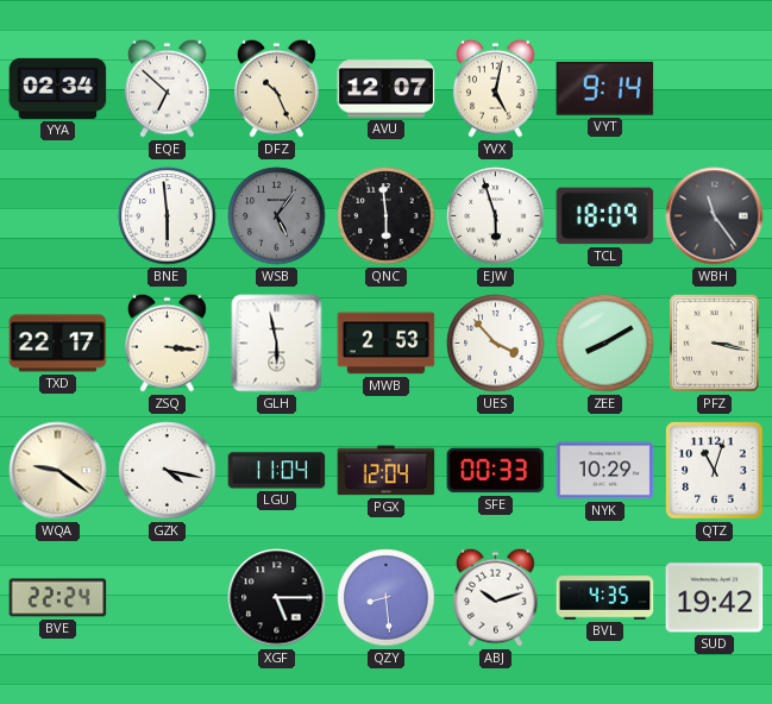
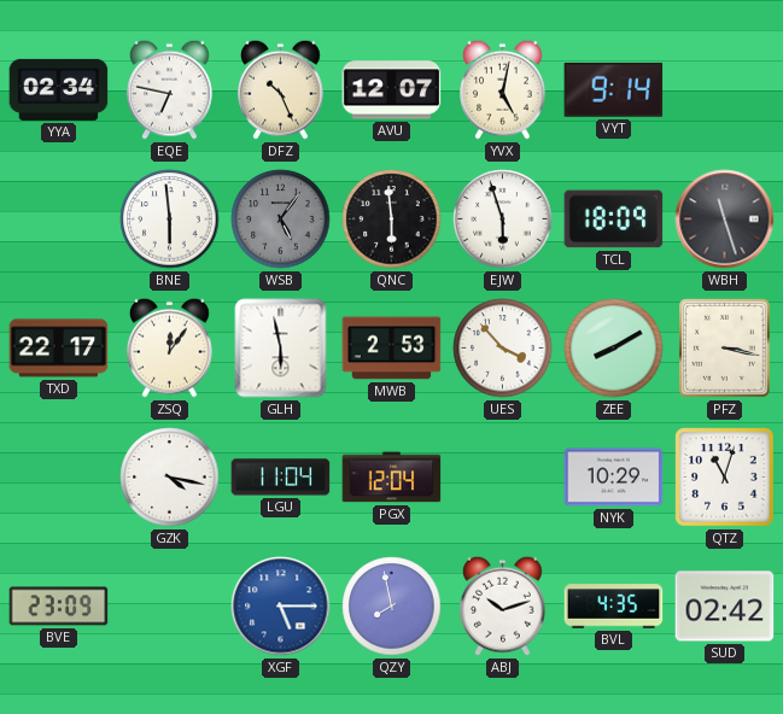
EQE: 6:52 -> 6:47 (170, 89)
WBH: 11:24 -> 11:27 (725, 220)
ZSQ: 3:16 -> 12:06 (170, 347)
WQA: 9:21 -> none (58, 471)
SFE: 00:33 -> none (496, 471)
BVE: 22:24 -> 23:09 (59, 607)
XGF dial: black -> blue (281, 607)
QZY: 8:29 -> 7:58 (392, 607)
SUD: 19:42 -> 02:42 (725, 607)
